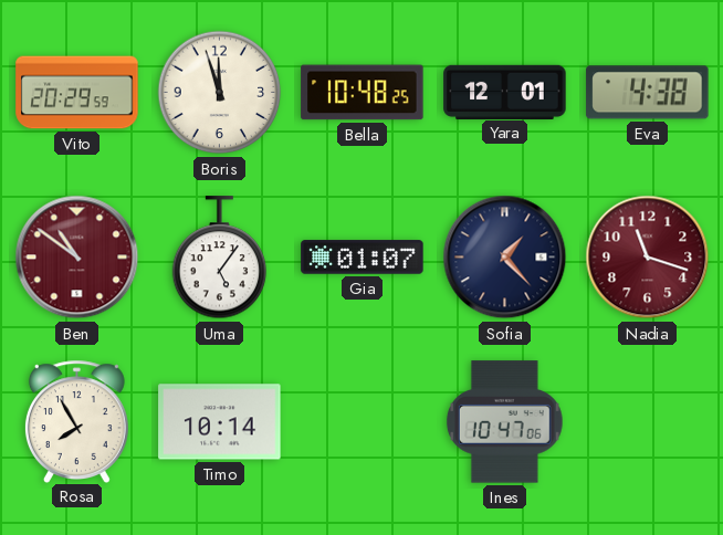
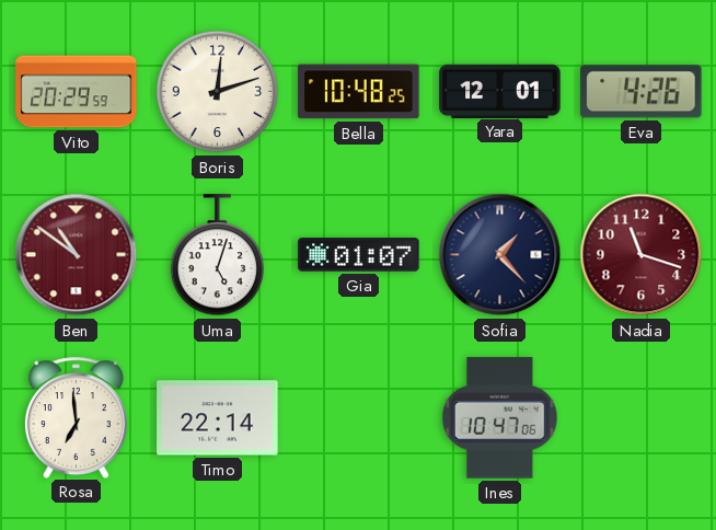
Boris: 11:57 -> 12:12 (218, 92)
Eva: 4:38 -> 4:26 (642, 92)
Uma: 5:06 -> 5:03 (218, 255)
Rosa: 7:55 -> 6:59 (76, 417)
Timo: 10:14 -> 22:14 (218, 418)
